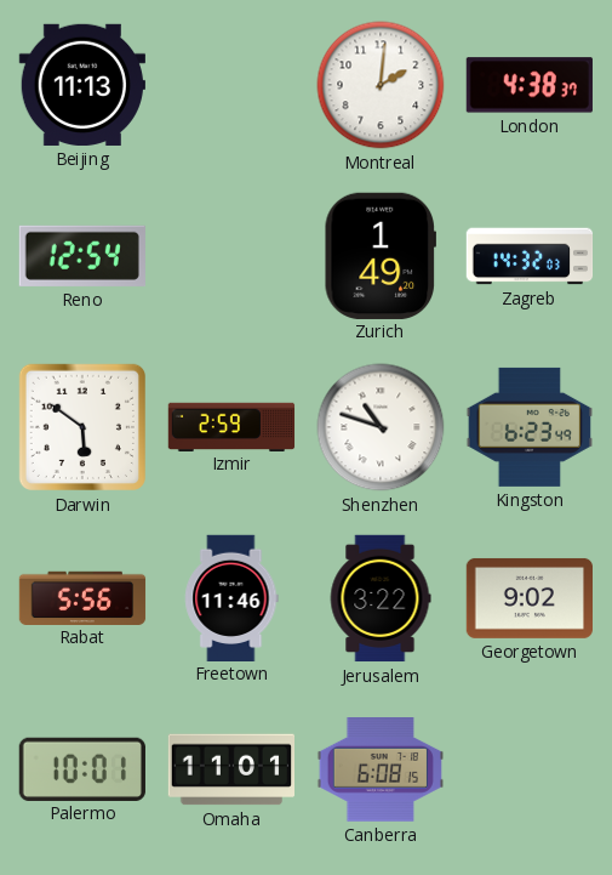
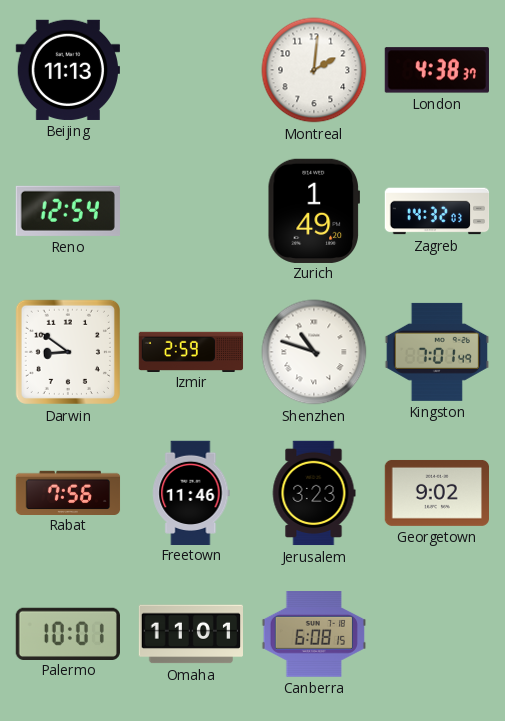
Darwin: 5:51 -> 8:51 (68, 352)
Kingston: 6:23 -> 7:01 (436, 352)
Rabat: 5:56 -> 7:56 (68, 492)
Jerusalem: 3:22 -> 3:23 (314, 493)
